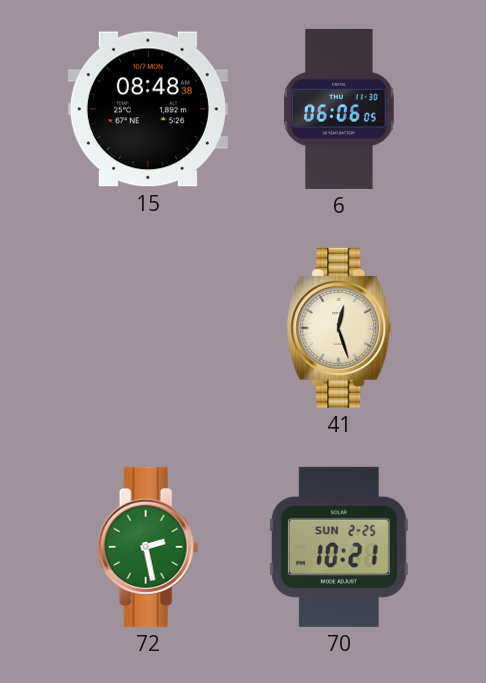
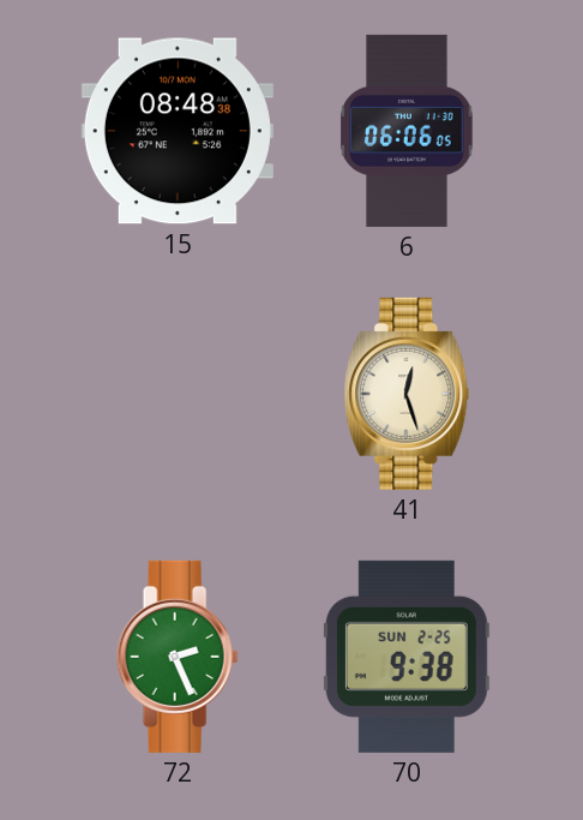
72: 2:28 -> 2:26 (178, 657)
70: 10:21 -> 9:38 (407, 657)
